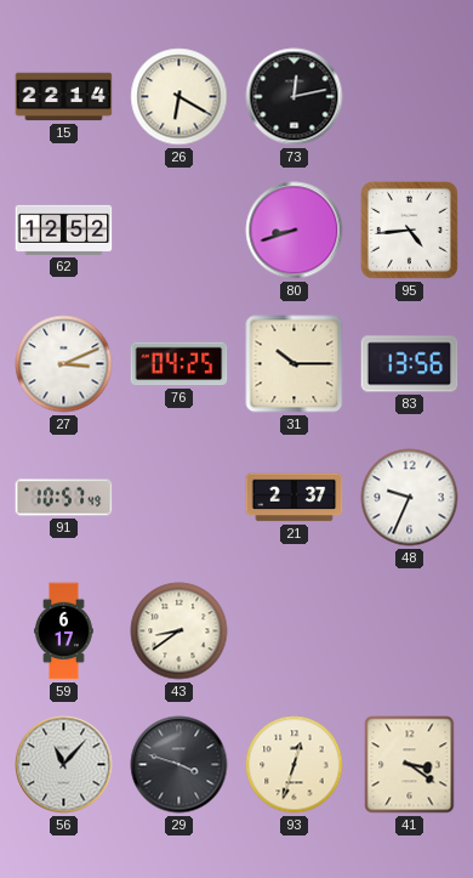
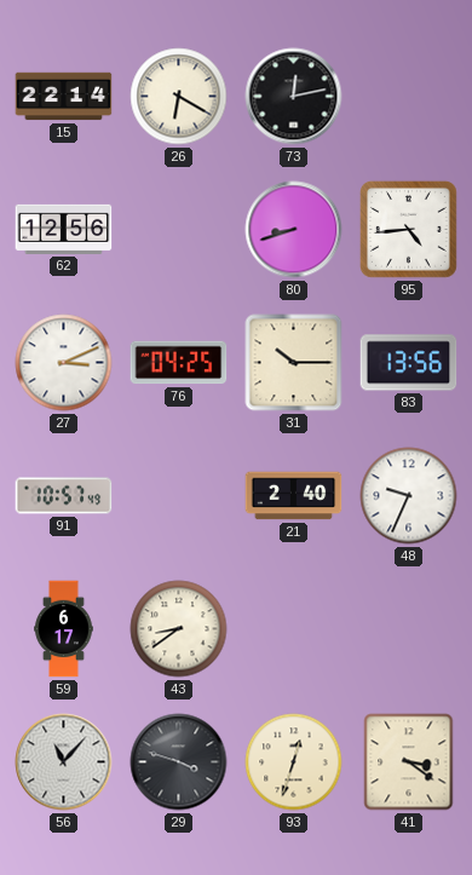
62: 12:52 -> 12:56 (64, 229)
21: 2:37 -> 2:40 (294, 496)
